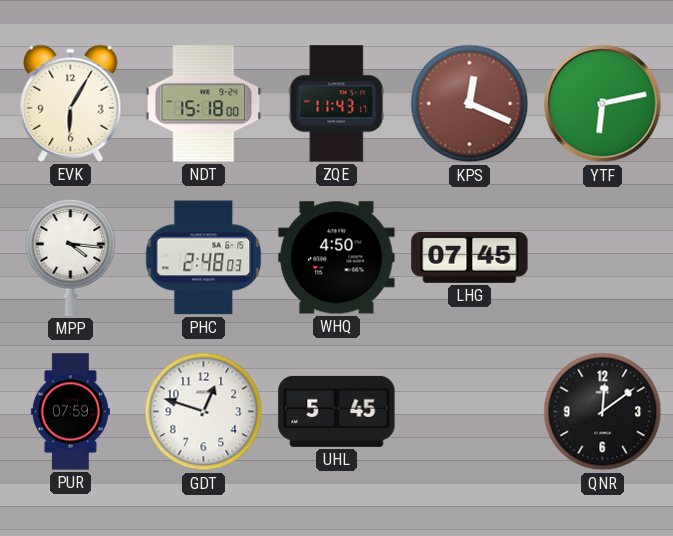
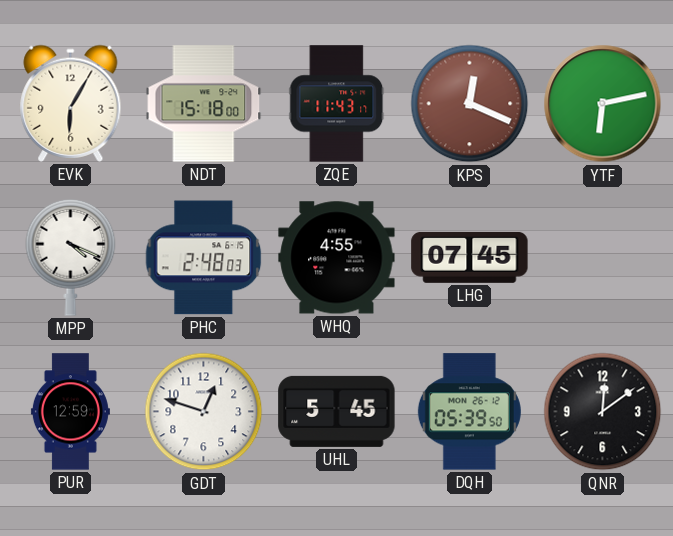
MPP: 4:16 -> 4:19 (71, 257)
WHQ: 4:50 -> 4:55 (337, 258)
PUR: 07:59 -> 12:59 (70, 412)
DQH: none -> 05:39 (469, 412)
